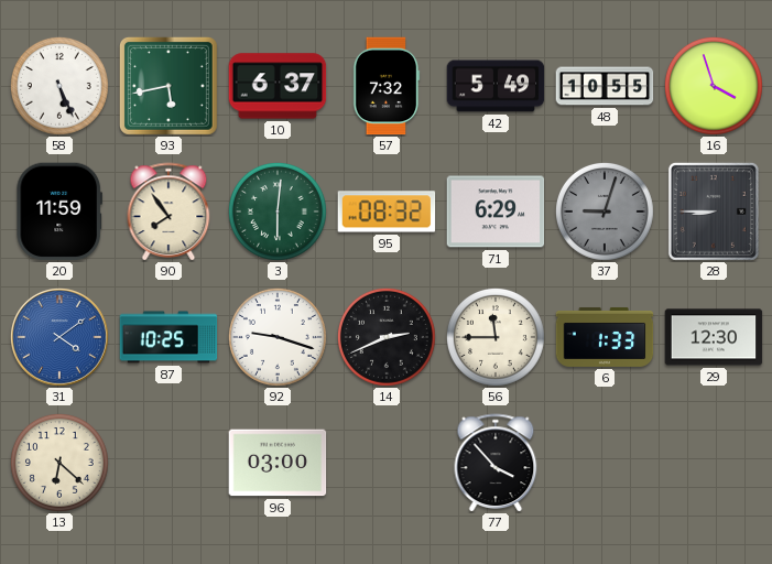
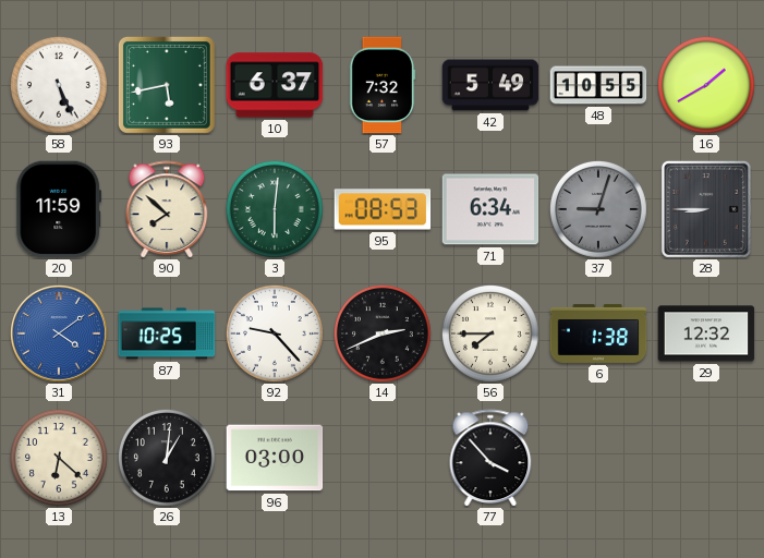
16: 3:57 -> 1:40 (706, 85)
90: 7:54 -> 7:52 (167, 209)
95: 08:32 -> 08:53 (383, 209)
71: 6:29 -> 6:34 (490, 209)
92: 9:18 -> 9:23 (275, 333)
56: 11:45 -> 7:45 (490, 333)
6: 1:33 -> 1:38 (598, 333)
29: 12:30 -> 12:32 (706, 333)
26: none -> 1:01 (167, 458)
